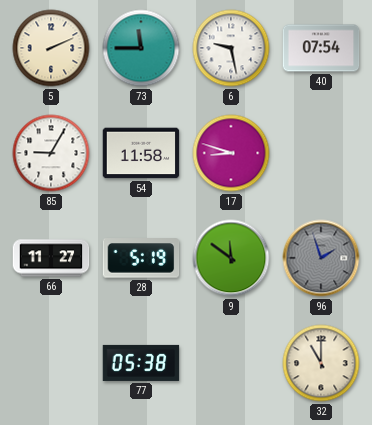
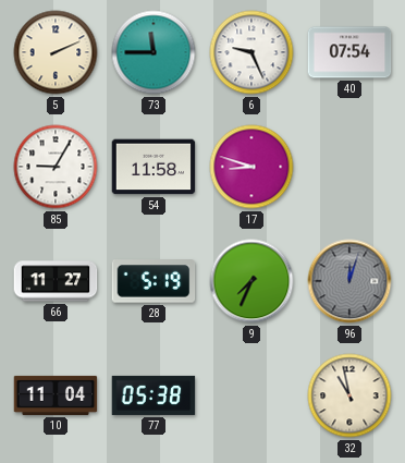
6: 9:28 -> 9:26 (251, 52)
9: 11:51 -> 7:34 (251, 281)
96: 1:57 -> 12:03 (349, 281)
10: none -> 11:04 (56, 395)
32: 11:00 -> 10:58 (349, 395)
